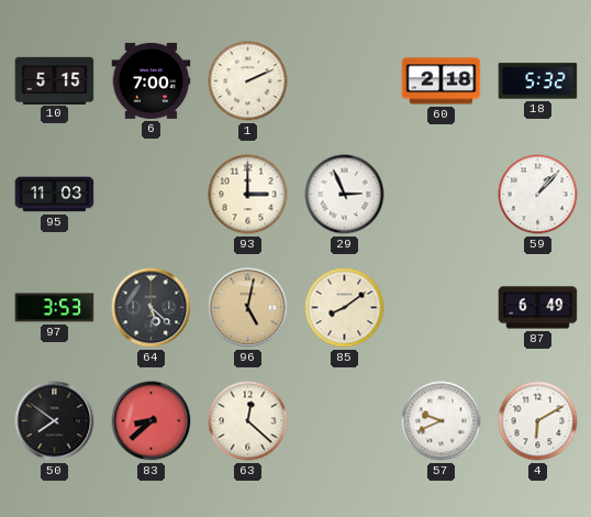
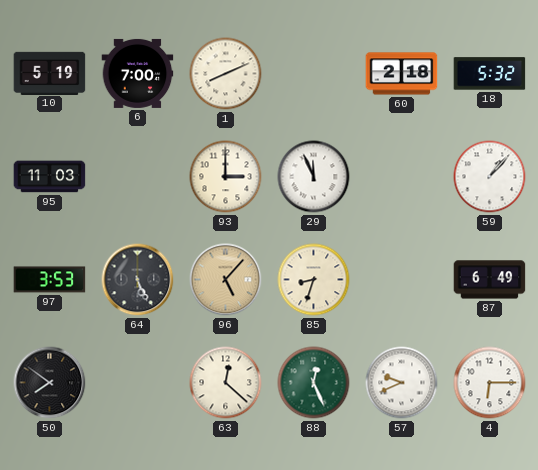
10: 5:15 -> 5:19 (50, 73)
1: 2:11 -> 8:11 (226, 74)
29: 2:56 -> 11:56 (314, 177)
64: 5:22 -> 5:26 (138, 280)
96: 5:02 -> 5:07 (226, 280)
85: 8:09 -> 8:33 (314, 280)
83: 8:38 -> none (152, 421)
88: none -> 12:26 (314, 383)
4: 6:10 -> 6:15 (490, 383)
